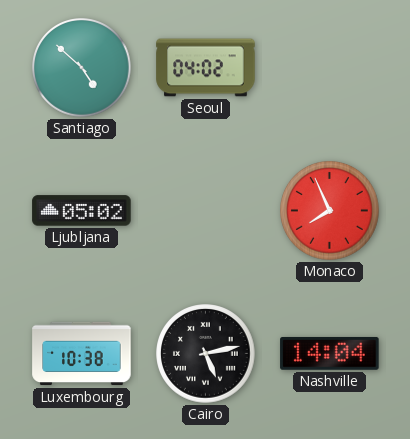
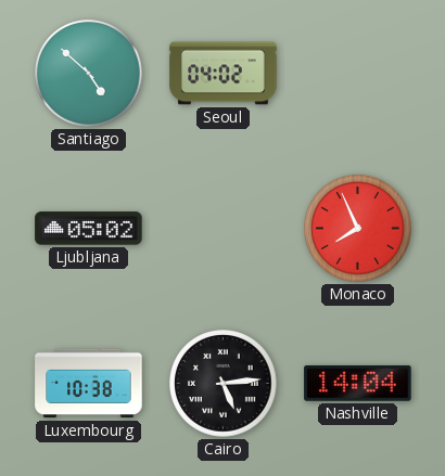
Cairo: 5:13 -> 5:14 (224, 384)
